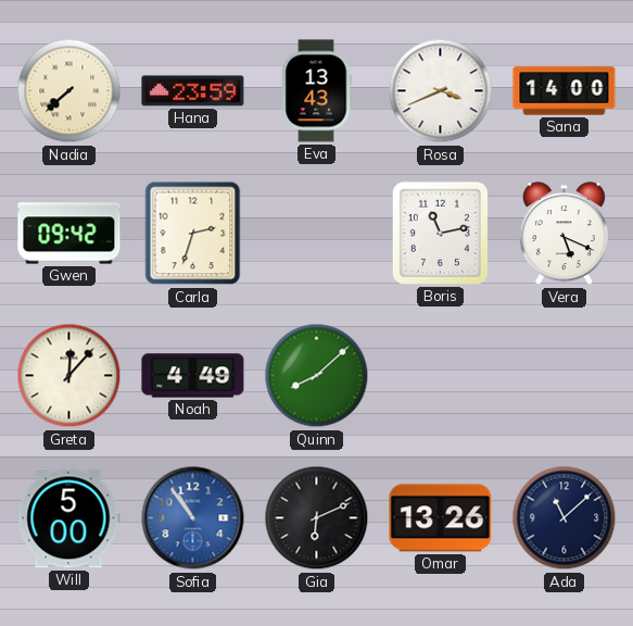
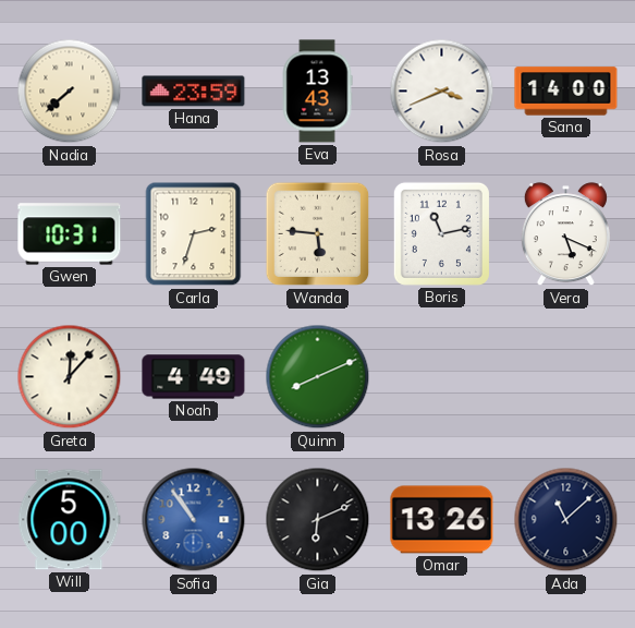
Gwen: 09:42 -> 10:31 (70, 234)
Wanda: none -> 5:46 (318, 234)
Quinn: 8:08 -> 8:11 (318, 377)
